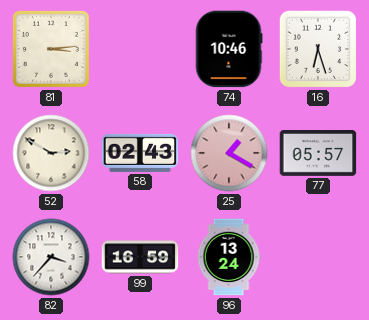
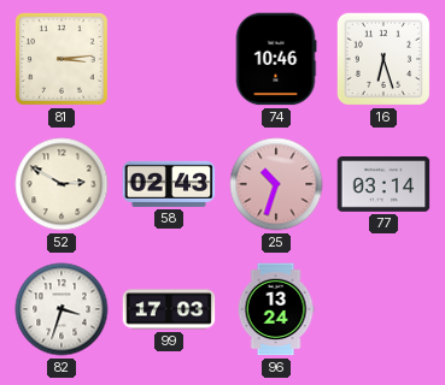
25: 1:20 -> 10:33 (276, 184)
77: 05:57 -> 03:14 (383, 185)
82: 3:37 -> 3:33 (62, 309)
99: 16:59 -> 17:03 (169, 309)
